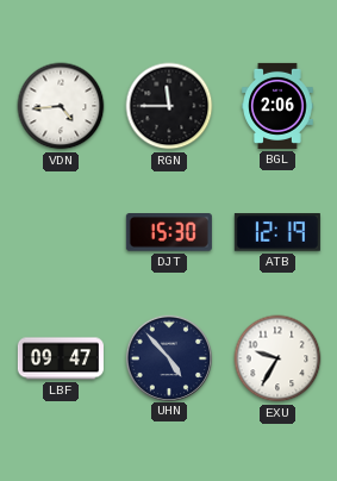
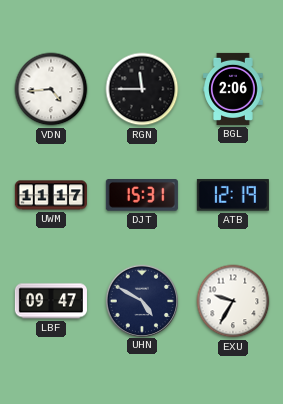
UWM: none -> 11:17 (51, 195)
DJT: 15:30 -> 15:31 (142, 195)
UHN: 4:53 -> 4:50 (141, 300)
